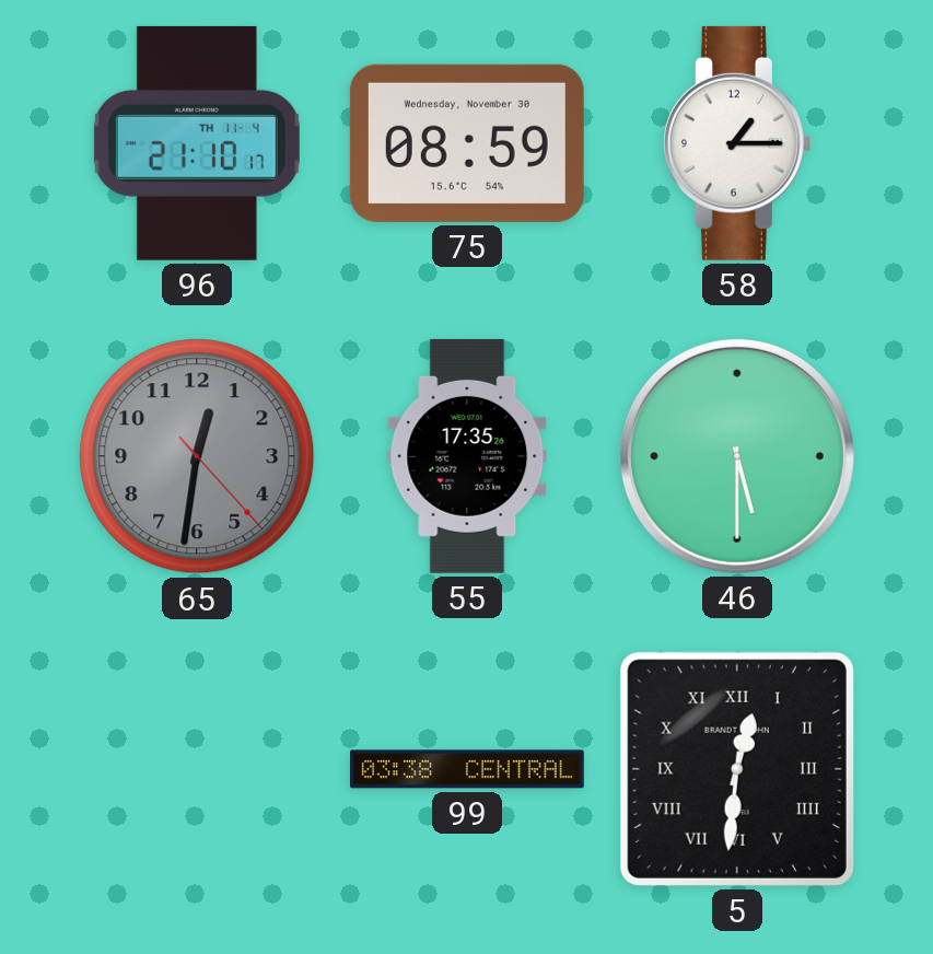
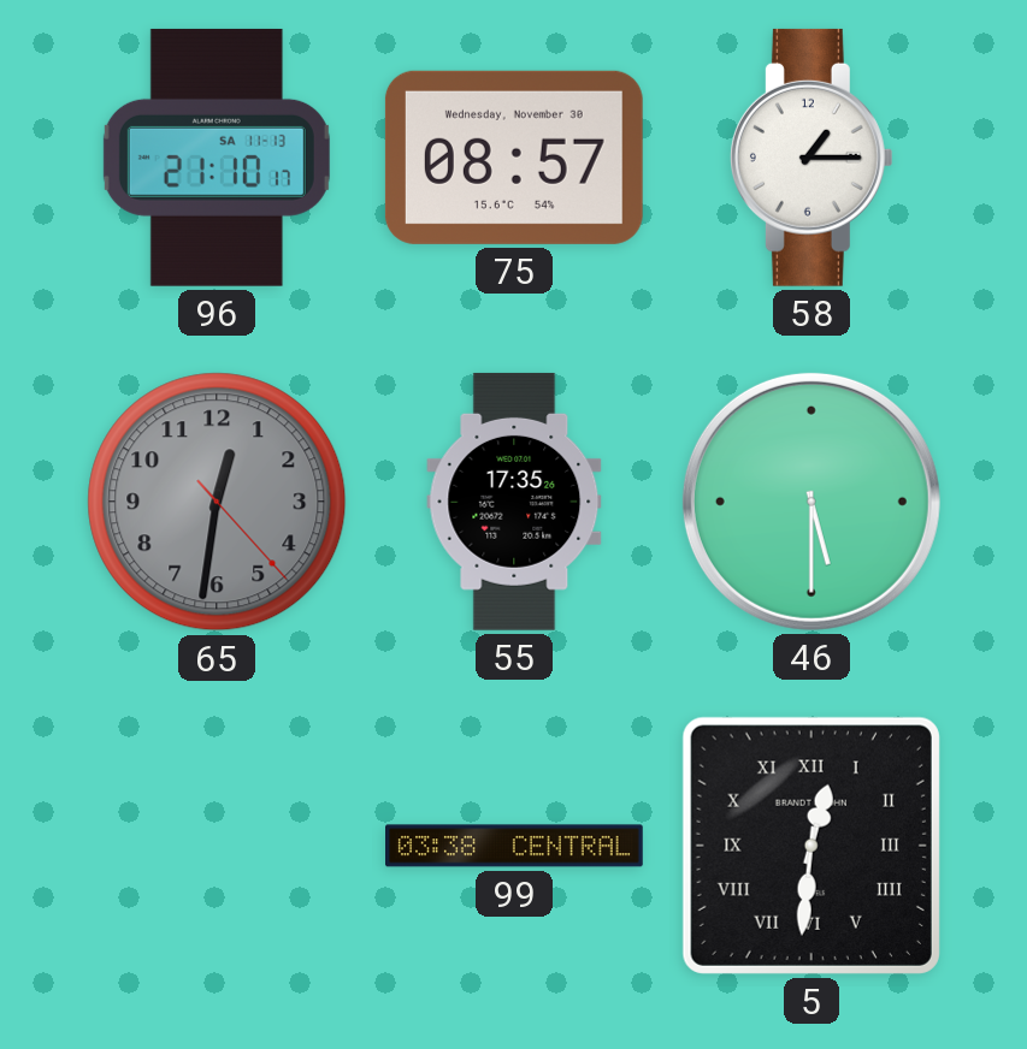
96 date: TH 11-4 -> SA 11-13 (217, 158)
75: 08:59 -> 08:57 (514, 158)
